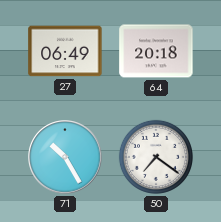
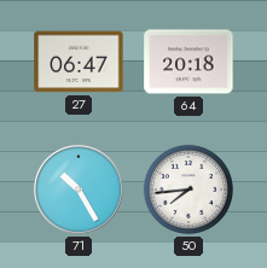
27: 06:49 -> 06:47 (79, 62)
50: 7:21 -> 7:44 (188, 190)
